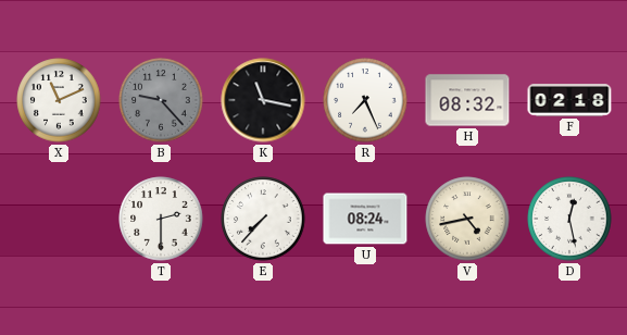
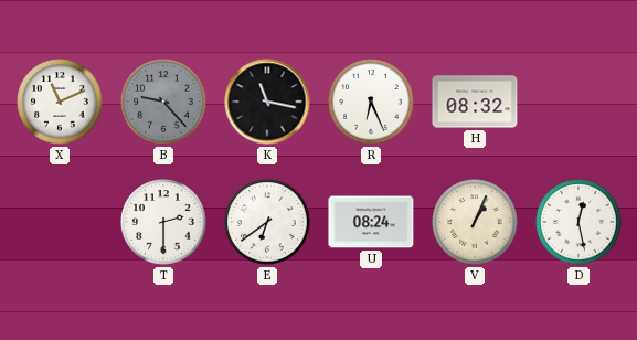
R: 7:26 -> 6:26 (371, 102)
F: 02:18 -> none (569, 100)
E: 7:37 -> 6:39 (267, 222)
V: 4:43 -> 1:04 (475, 222)
